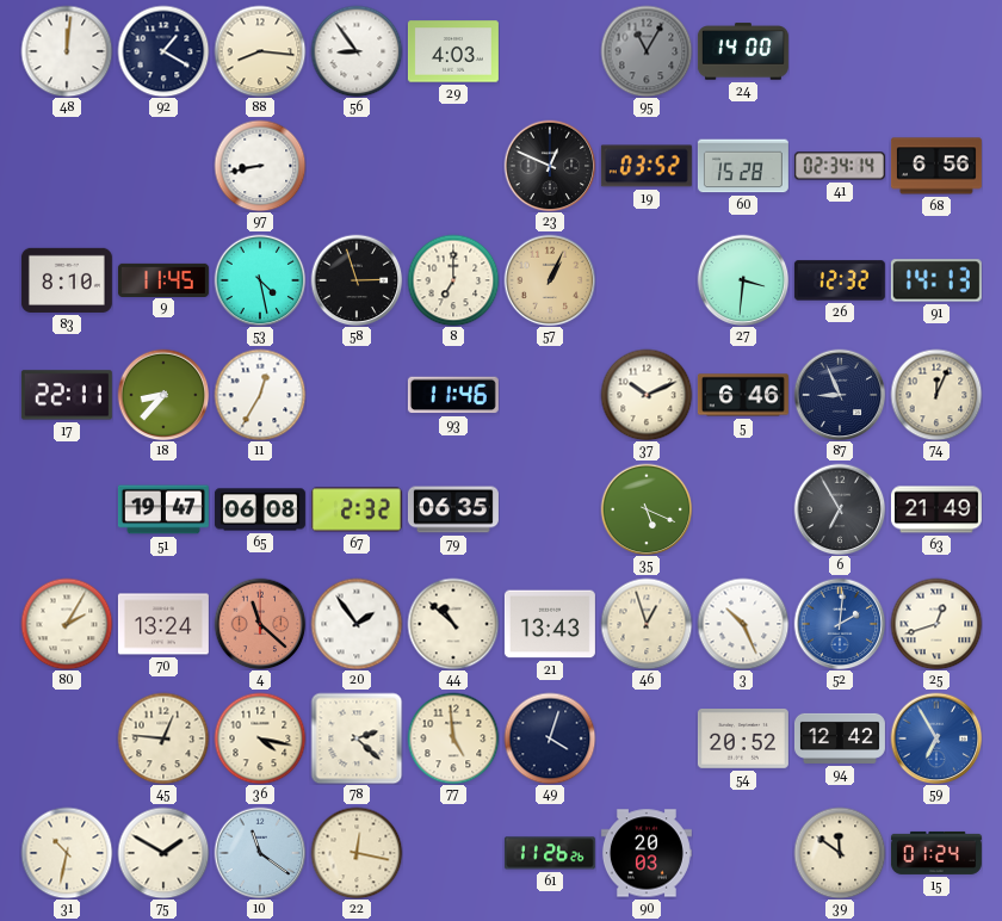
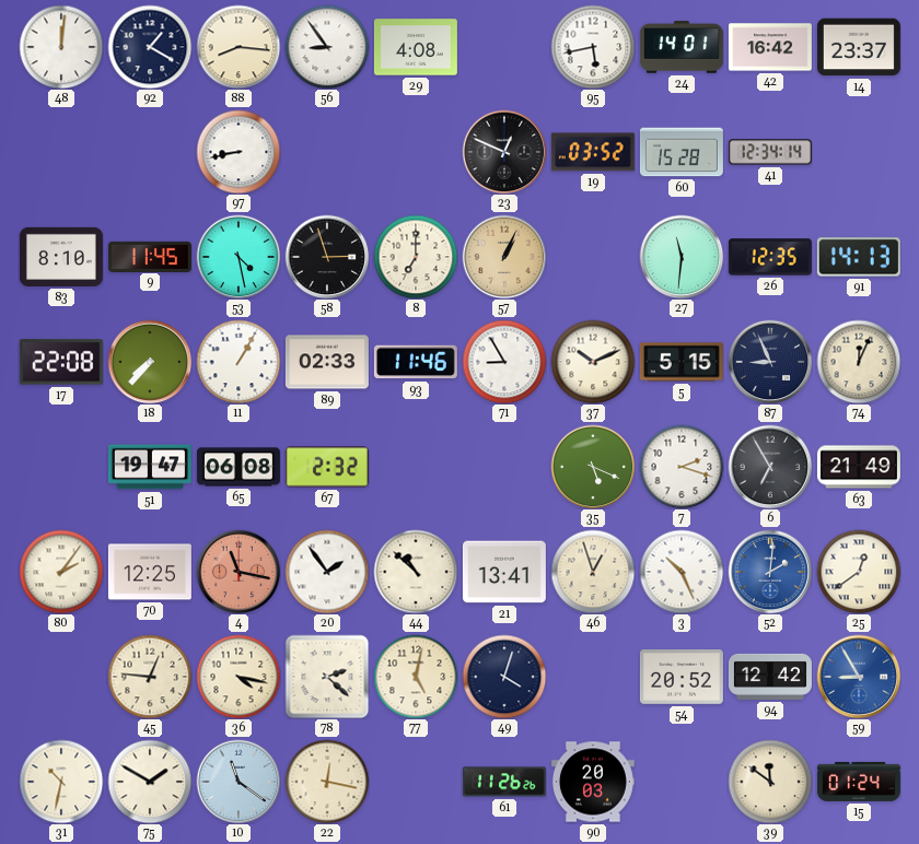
29: 4:03 -> 4:08 (416, 47)
95: 11:05 -> 5:43 (593, 47)
95 dial: grey -> white (593, 47)
24: 14:00 -> 14:01 (682, 47)
42: none -> 16:42 (770, 47)
14: none -> 23:37 (859, 47)
41: 02:34 -> 12:34 (770, 152)
68: 6:56 -> none (936, 166)
27: 3:31 -> 11:31 (682, 257)
26: 12:32 -> 12:35 (770, 257)
17: 22:11 -> 22:08 (61, 362)
18: 8:37 -> 7:37 (150, 362)
11: 12:35 -> 1:05 (239, 362)
89: none -> 02:33 (327, 362)
71: none -> 8:55 (504, 362)
5: 6:46 -> 5:15 (682, 362)
79: 06:35 -> none (453, 509)
7: none -> 2:18 (682, 467)
80: 2:05 -> 2:06 (61, 572)
70: 13:24 -> 12:25 (150, 572)
4: 11:22 -> 11:17 (239, 572)
21: 13:43 -> 13:41 (504, 572)
25: 12:42 -> 12:39 (859, 572)
77: 4:59 -> 5:02 (416, 677)
59: 6:55 -> 8:55 (859, 677)
